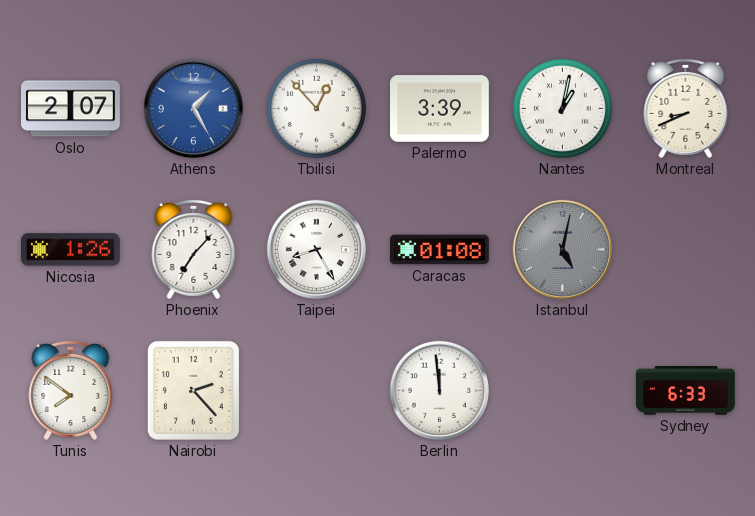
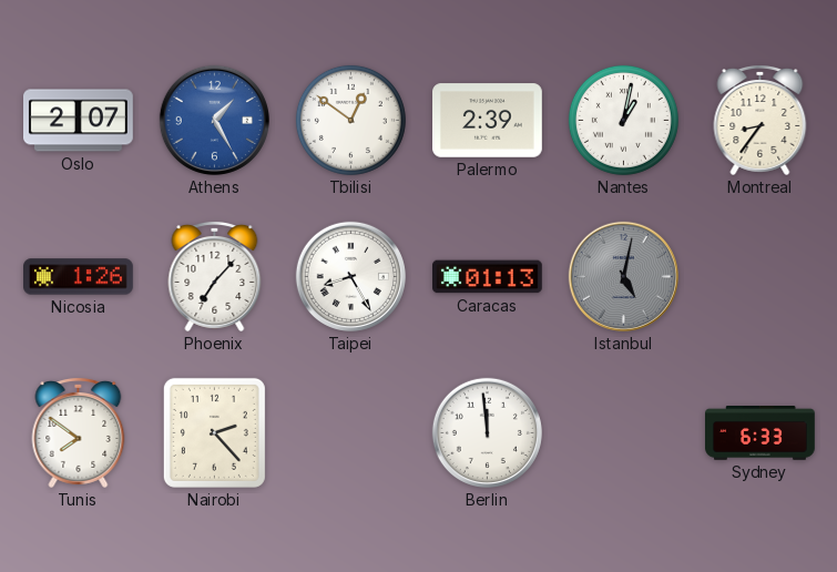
Tbilisi: 12:53 -> 12:51 (350, 120)
Palermo: 3:39 -> 2:39 (488, 121)
Montreal: 8:41 -> 8:36 (761, 120)
Caracas: 01:08 -> 01:13 (488, 277)
